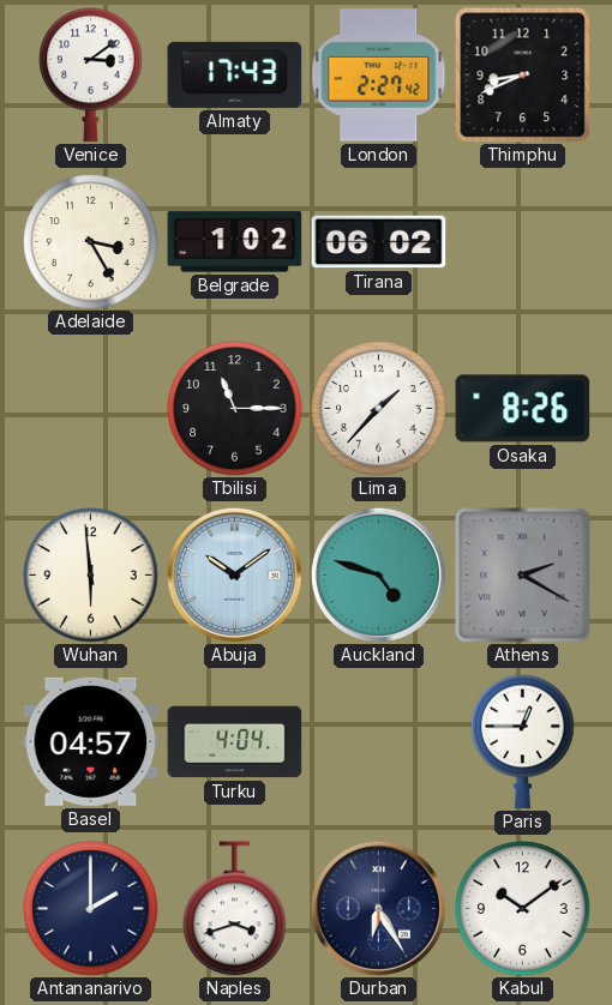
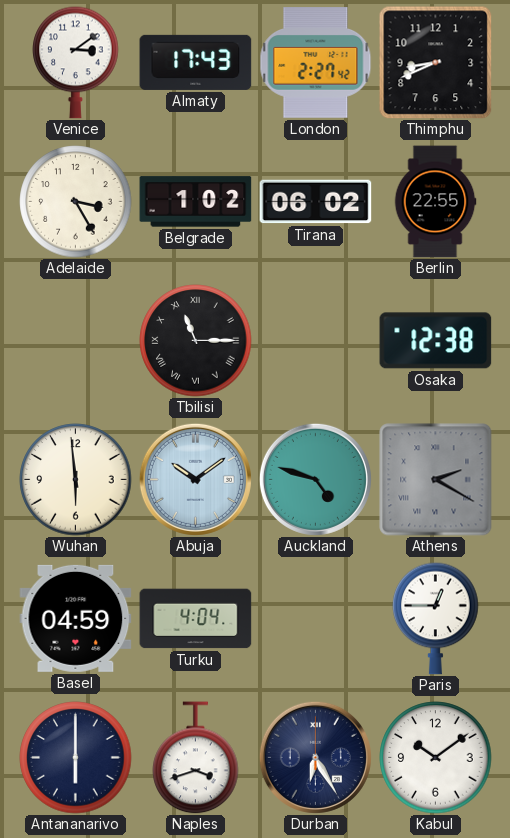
Berlin: none -> 22:55 (435, 202)
Tbilisi numerals: Arabic -> Roman (196, 341)
Lima: 1:37 -> none (379, 409)
Osaka: 8:26 -> 12:38 (436, 341)
Basel: 04:57 -> 04:59 (76, 618)
Antananarivo: 2:00 -> 6:00 (76, 758)
